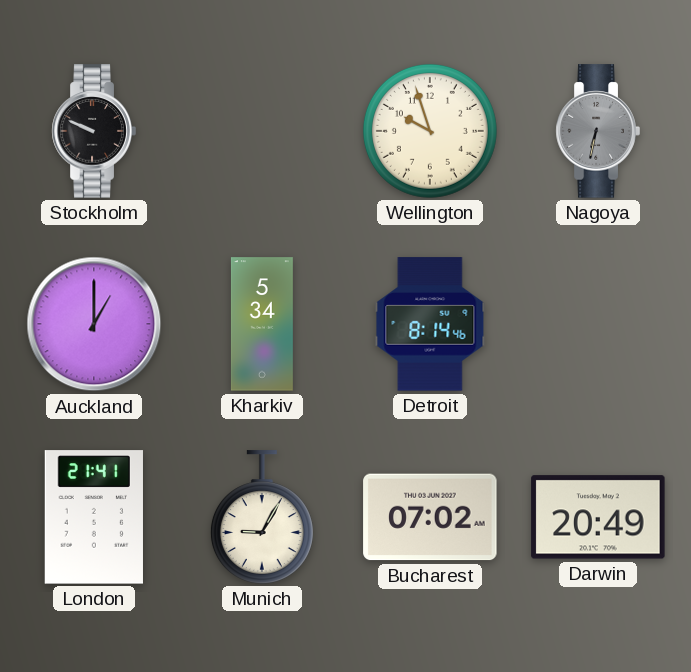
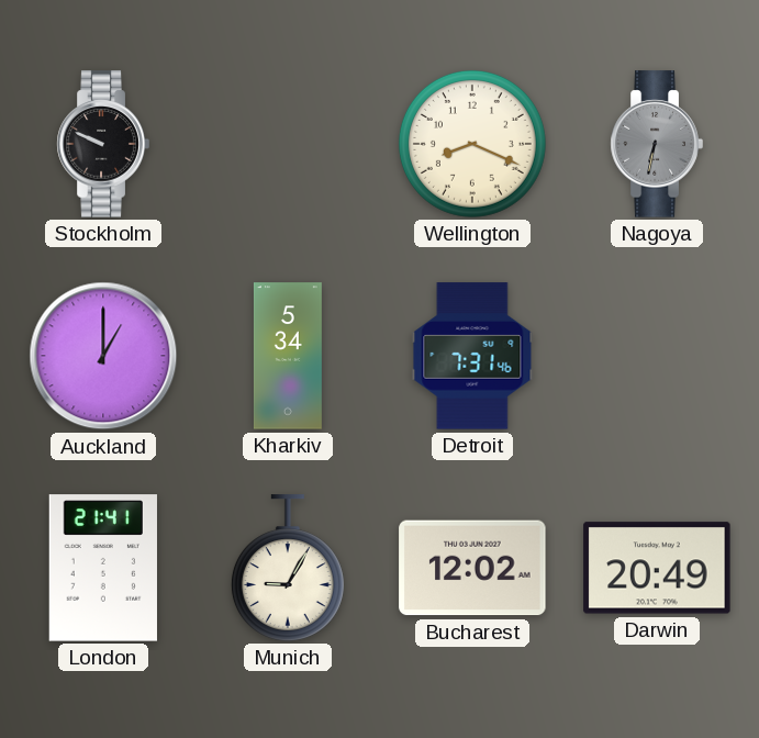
Wellington: 9:57 -> 8:19 (472, 144)
Detroit: 8:14 -> 7:31 (472, 356)
Bucharest: 07:02 -> 12:02 (472, 568)
